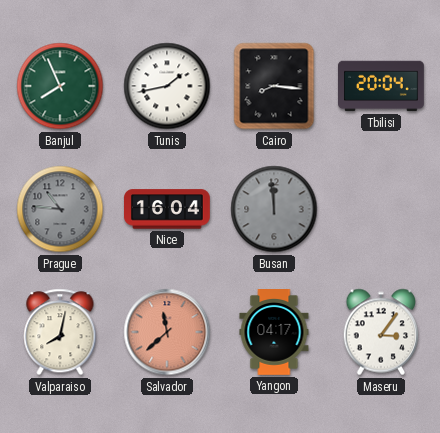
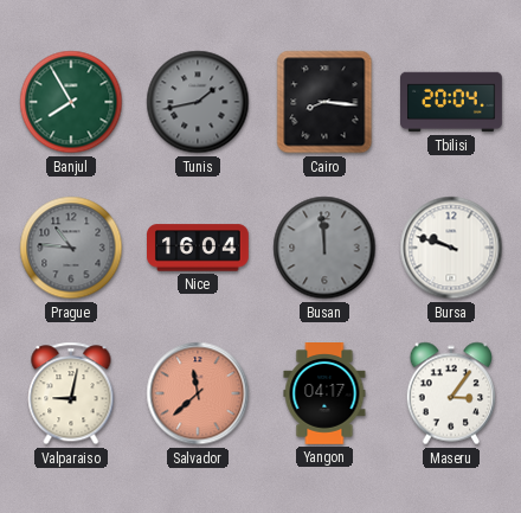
Banjul: 7:56 -> 7:55 (71, 102)
Tunis dial: white -> grey (198, 102)
Bursa: none -> 9:48 (451, 248)
Valparaiso: 8:02 -> 9:02 (71, 393)
